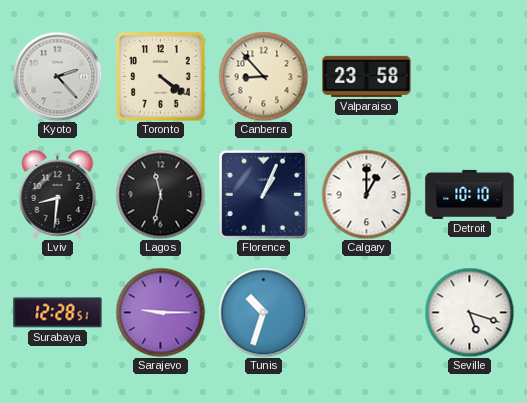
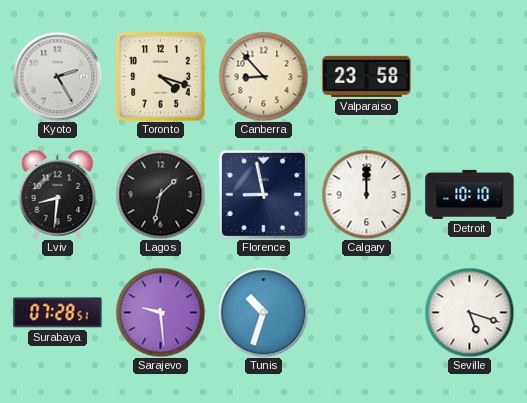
Kyoto: 2:23 -> 2:25 (57, 76)
Toronto: 4:21 -> 4:18 (161, 77)
Lagos: 11:32 -> 1:32 (160, 194)
Florence: 1:04 -> 8:58 (263, 194)
Calgary: 1:00 -> 12:00 (366, 194)
Surabaya: 12:28 -> 07:28 (58, 313)
Sarajevo: 9:15 -> 9:29 (160, 312)
